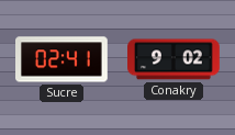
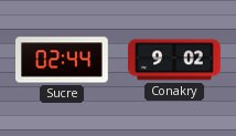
Sucre: 02:41 -> 02:44 (63, 60)
